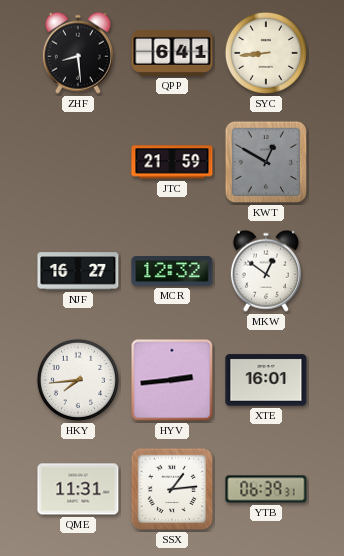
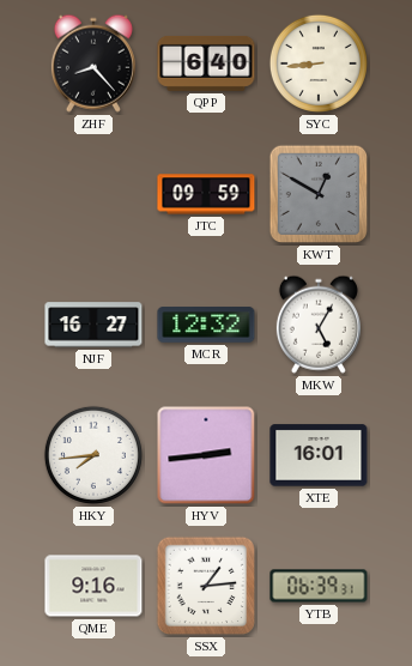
ZHF: 8:29 -> 8:23 (93, 63)
QPP: 6:41 -> 6:40 (206, 63)
JTC: 21:59 -> 09:59 (206, 194)
MKW: 12:51 -> 5:05 (319, 325)
QME: 11:31 -> 9:16 (93, 586)
